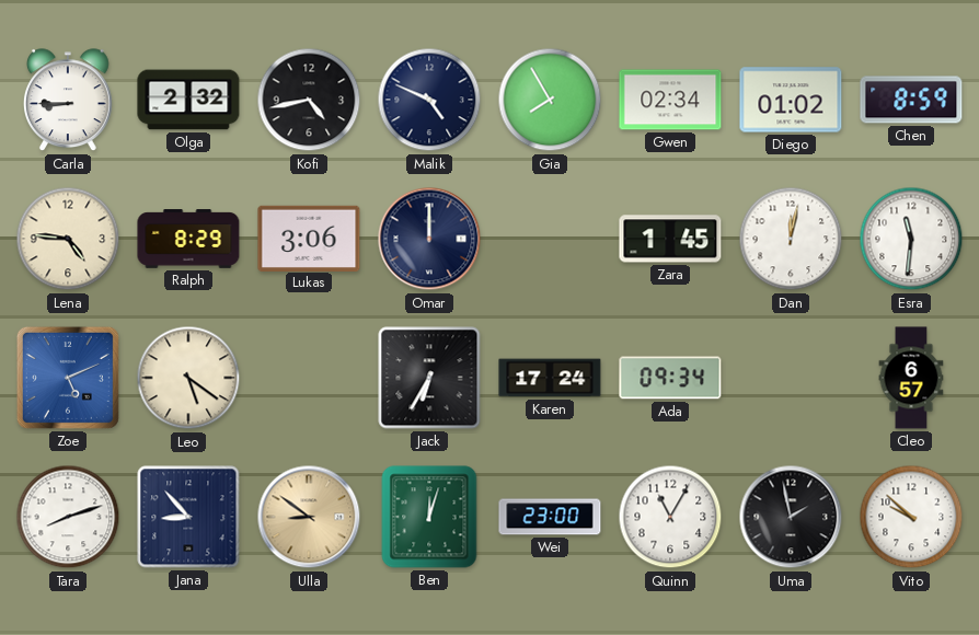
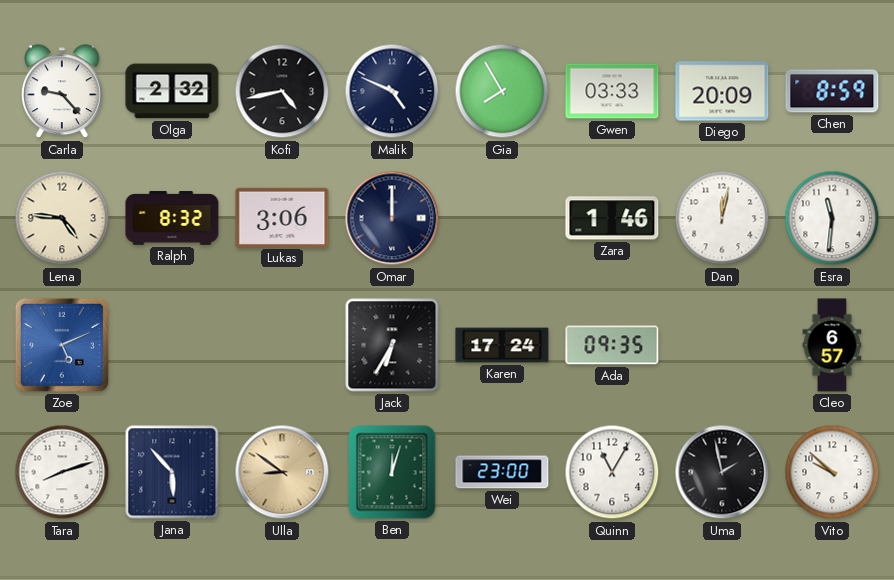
Carla: 8:45 -> 9:23 (63, 92)
Gwen: 02:34 -> 03:33 (612, 91)
Diego: 01:02 -> 20:09 (722, 91)
Ralph: 8:29 -> 8:32 (172, 218)
Zara: 1:45 -> 1:46 (612, 218)
Leo: 5:21 -> none (188, 378)
Ada: 09:34 -> 09:35 (612, 345)
Jana: 8:53 -> 5:53 (172, 472)
